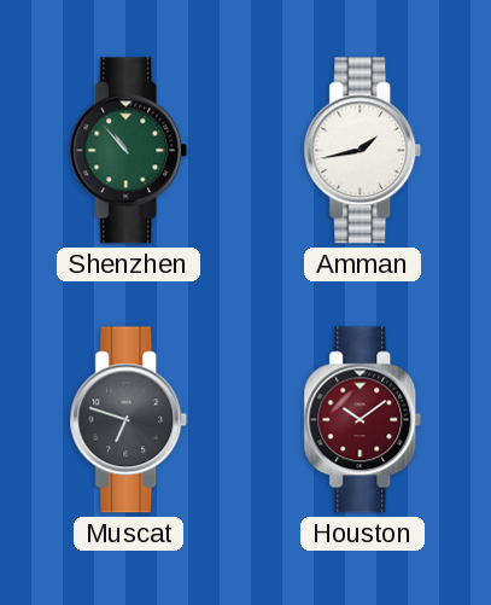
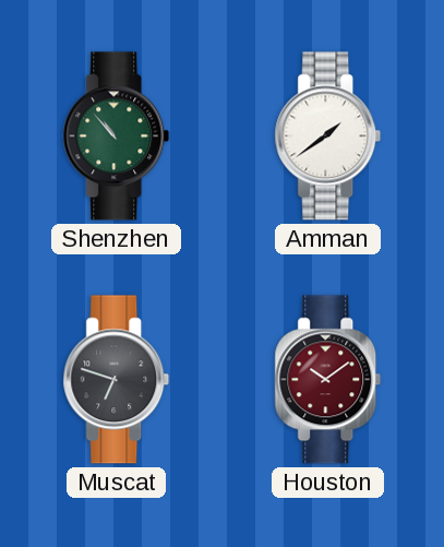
Amman: 1:43 -> 1:39 (328, 136)
